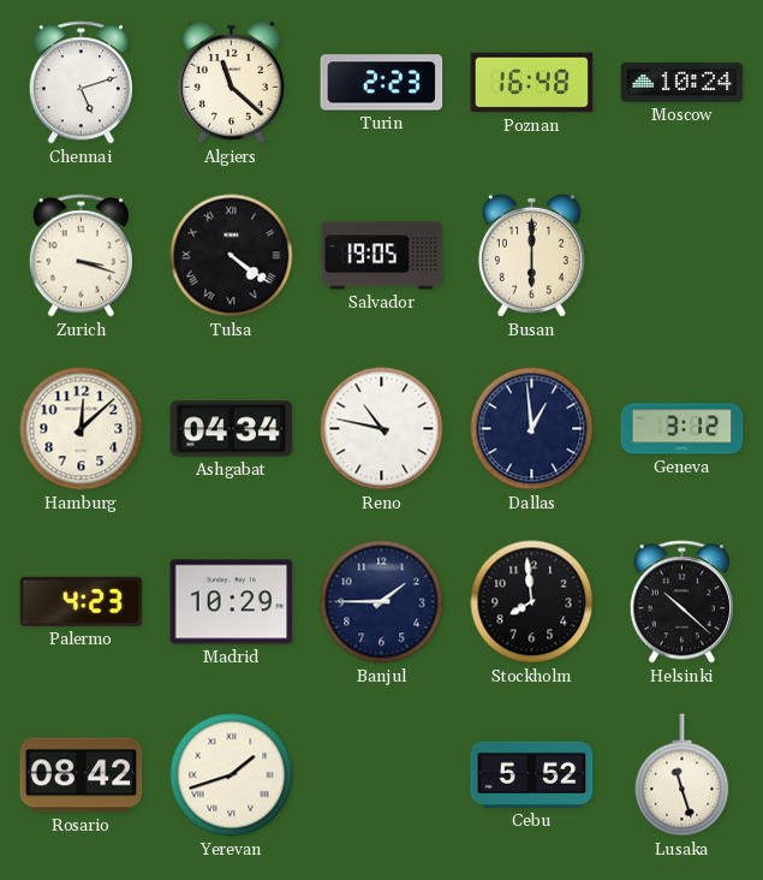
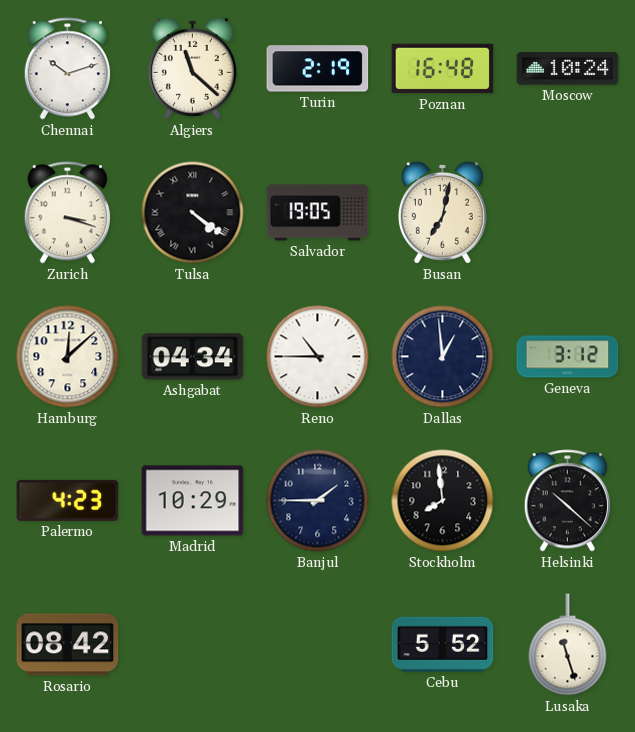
Chennai: 5:12 -> 10:12 (67, 69)
Turin: 2:23 -> 2:19 (318, 69)
Busan: 6:00 -> 7:02 (442, 212)
Reno: 10:47 -> 10:45 (318, 357)
Yerevan: 1:42 -> none (232, 775)
